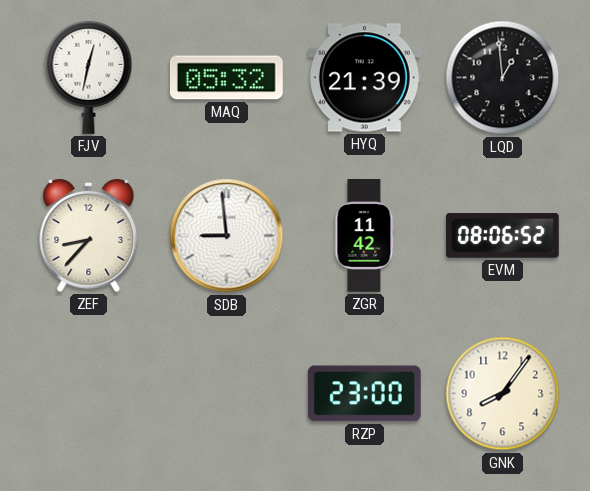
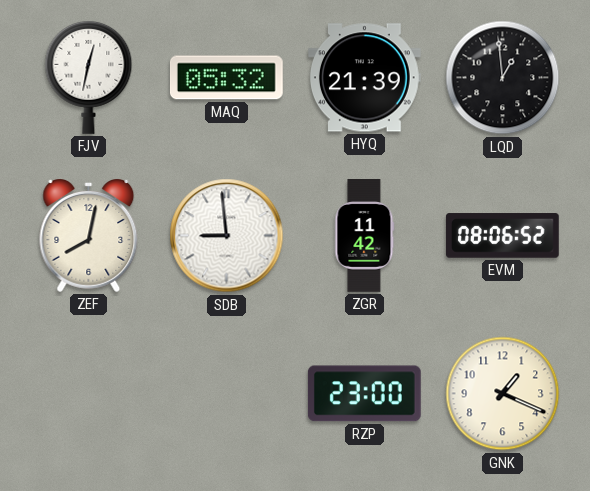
ZEF: 8:37 -> 8:02 (89, 236)
GNK: 8:06 -> 1:19 (503, 394)
